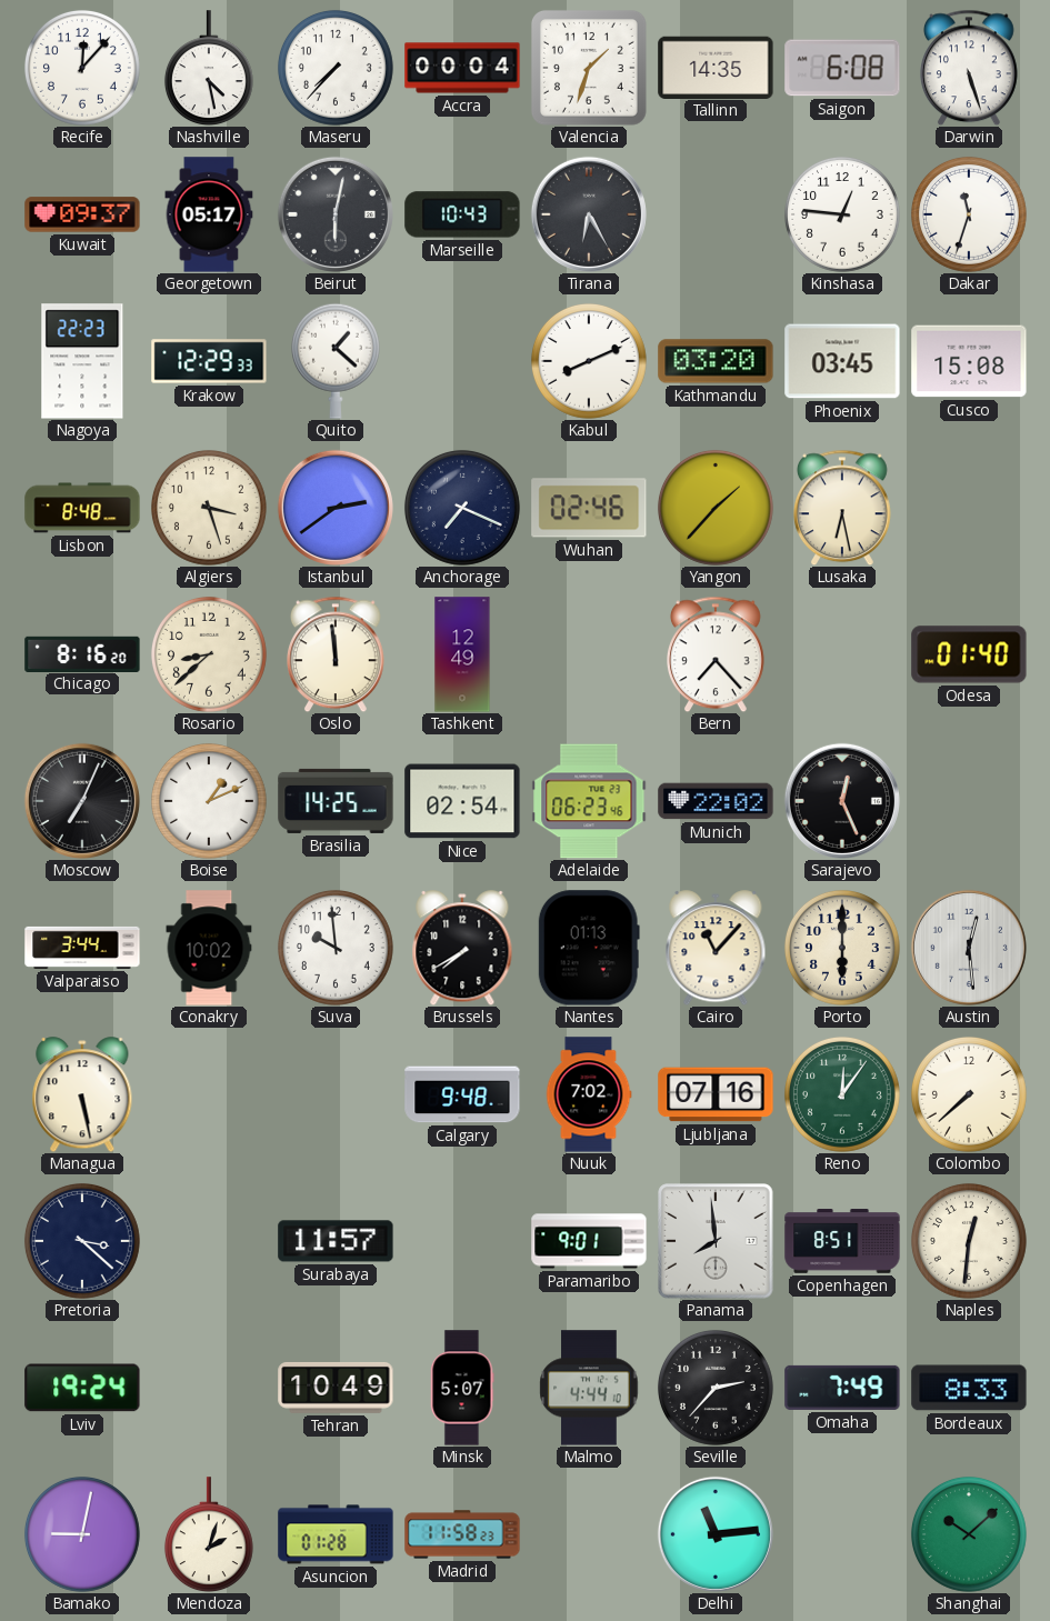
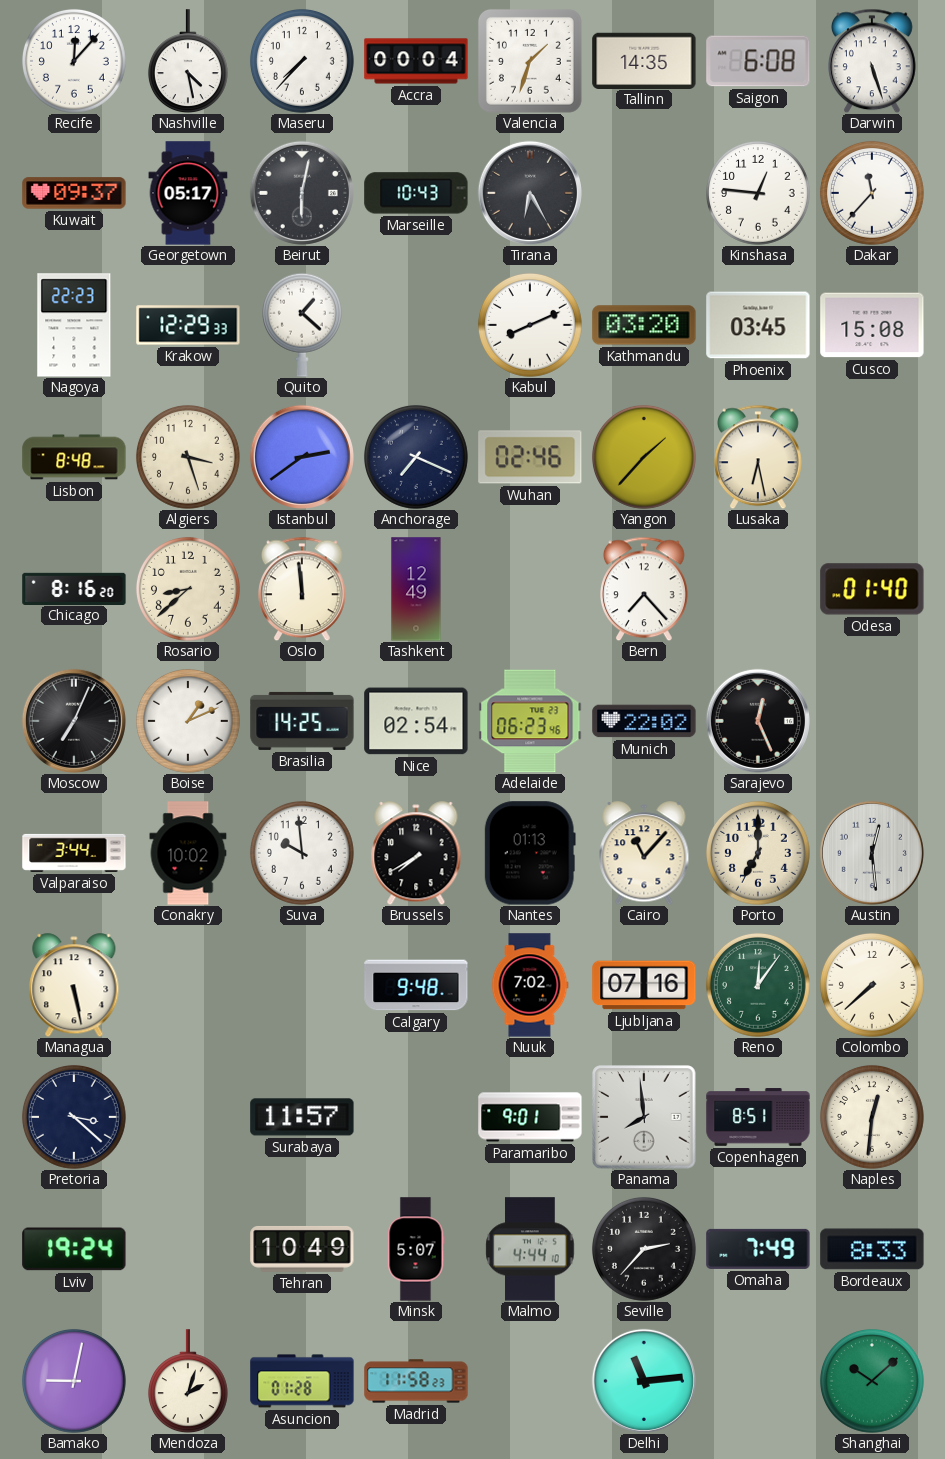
Dakar: 11:33 -> 11:37 (872, 193)
Porto: 6:00 -> 7:00 (758, 853)
